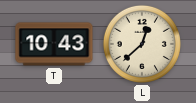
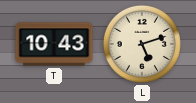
L: 12:38 -> 5:12 (142, 44)
